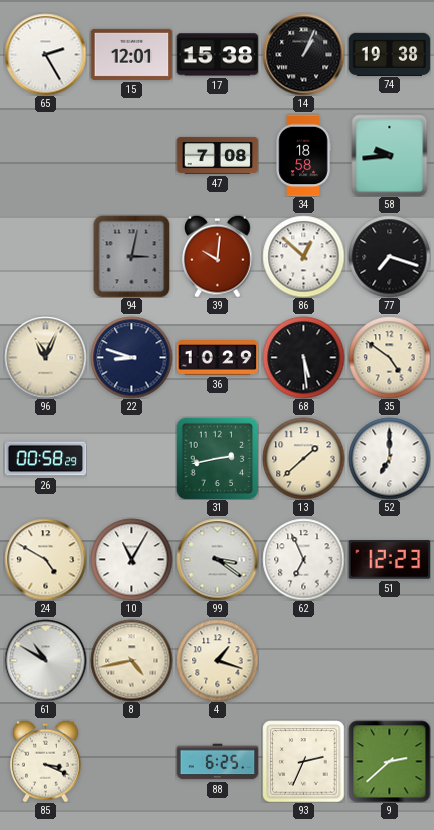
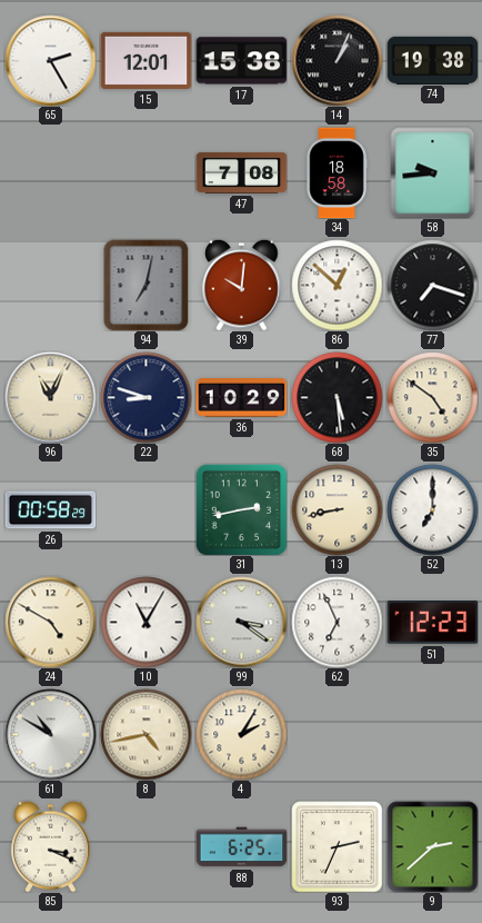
94: 3:02 -> 7:02 (147, 285)
13: 1:38 -> 8:43 (337, 509)
4: 1:18 -> 2:05 (241, 734)
